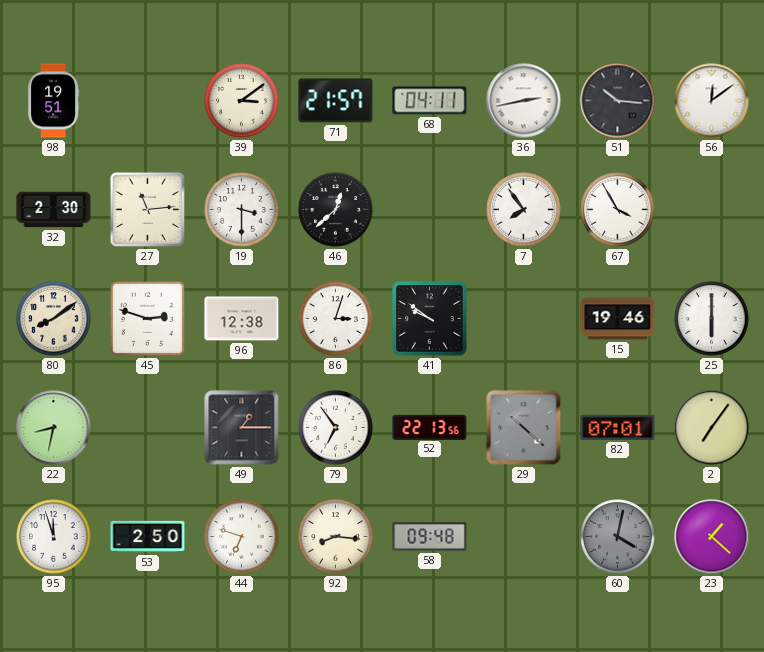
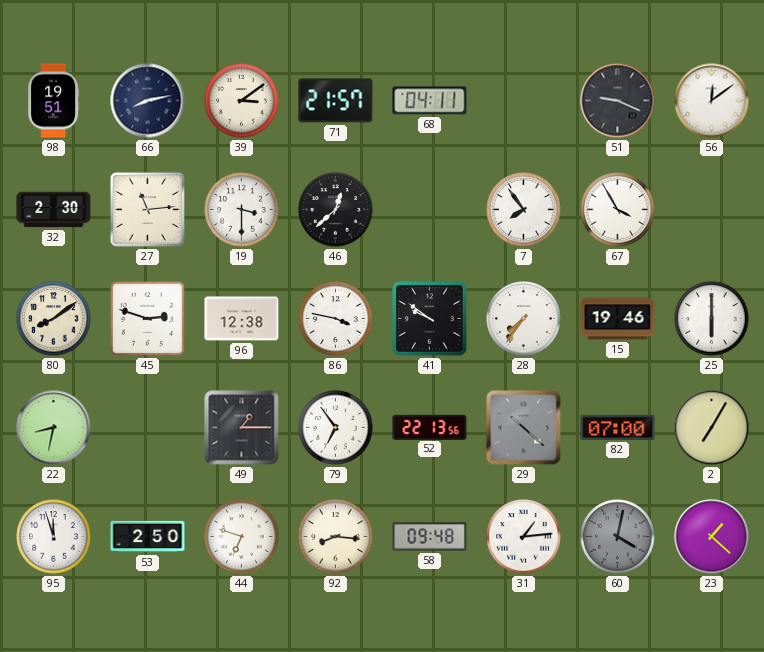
66: none -> 8:13 (148, 101)
36: 2:43 -> none (524, 101)
51: 10:16 -> 9:19 (618, 101)
86: 3:03 -> 3:47 (336, 319)
28: none -> 7:36 (524, 319)
82: 07:01 -> 07:00 (618, 427)
2: 7:06 -> 7:05 (712, 428)
31: none -> 1:14 (524, 537)
